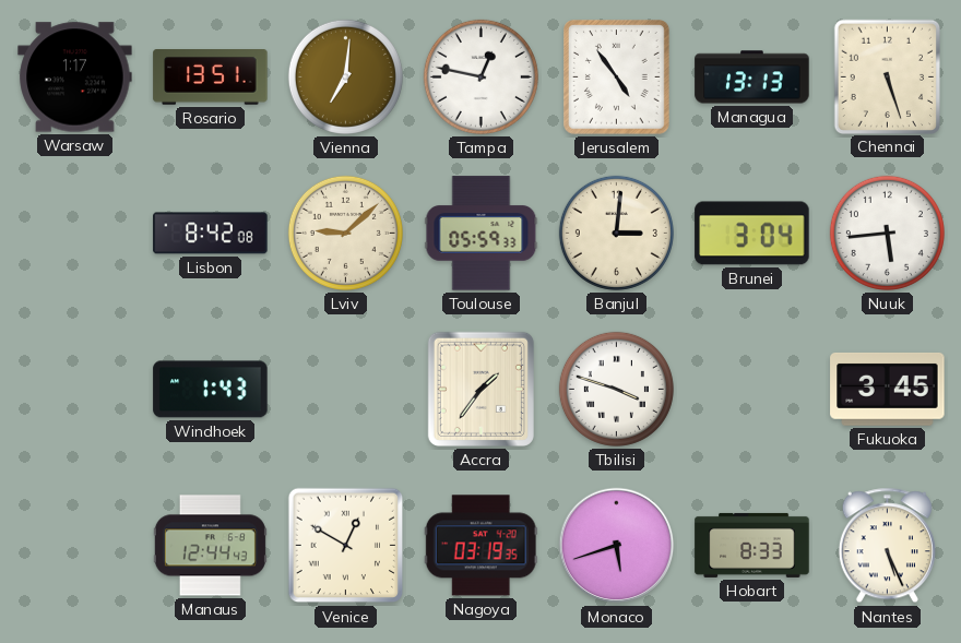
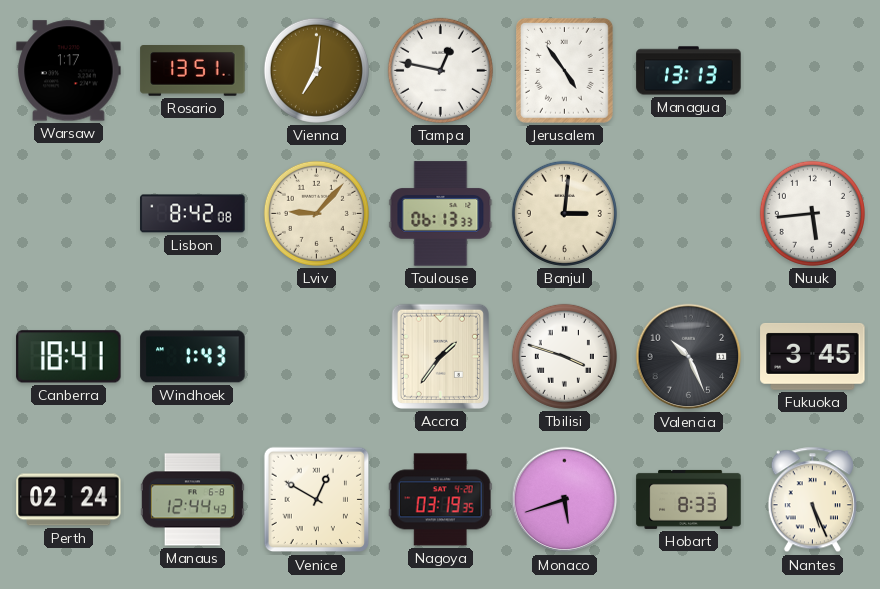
Chennai: 5:27 -> none (887, 76)
Lviv: 9:08 -> 9:07 (316, 213)
Toulouse: 05:59 -> 06:13 (441, 214)
Brunei: 3:04 -> none (752, 234)
Canberra: none -> 18:41 (69, 357)
Valencia: none -> 10:26 (689, 357)
Perth: none -> 02:24 (69, 500)
